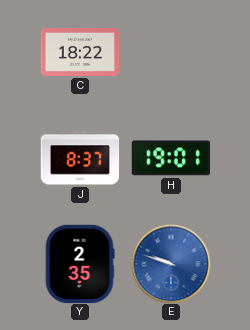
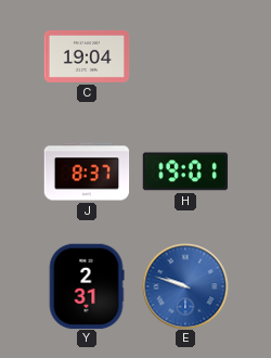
C: 18:22 -> 19:04 (87, 56)
Y: 2:35 -> 2:31 (87, 286)
